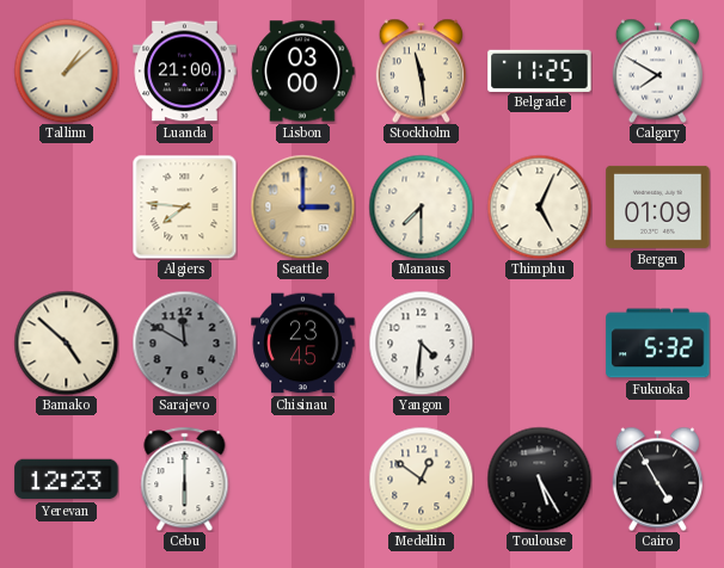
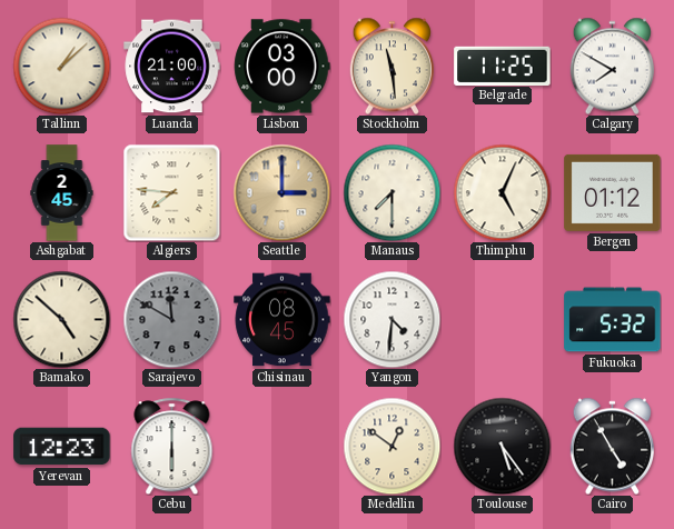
Ashgabat: none -> 2:45 (62, 193)
Bergen: 01:09 -> 01:12 (613, 192)
Chisinau: 23:45 -> 08:45 (283, 320)
Toulouse: 5:25 -> 5:24 (502, 446)
